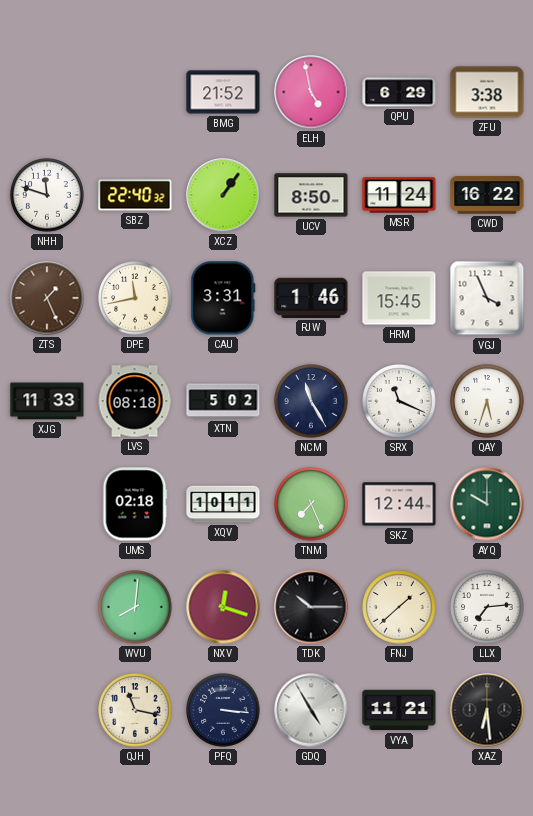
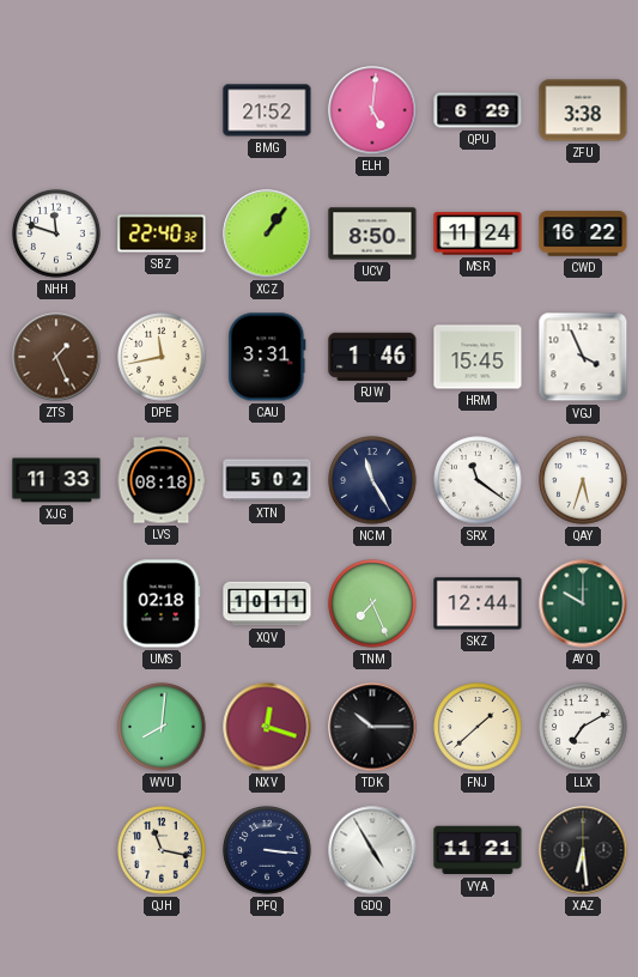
ELH: 4:58 -> 5:01 (372, 110)
SRX: 11:19 -> 11:21 (478, 480)
LLX: 7:14 -> 7:10 (583, 727)
